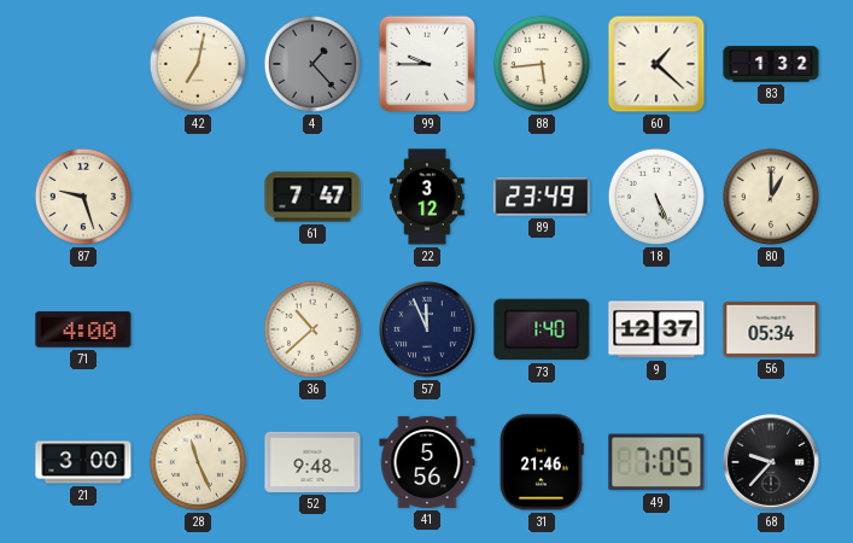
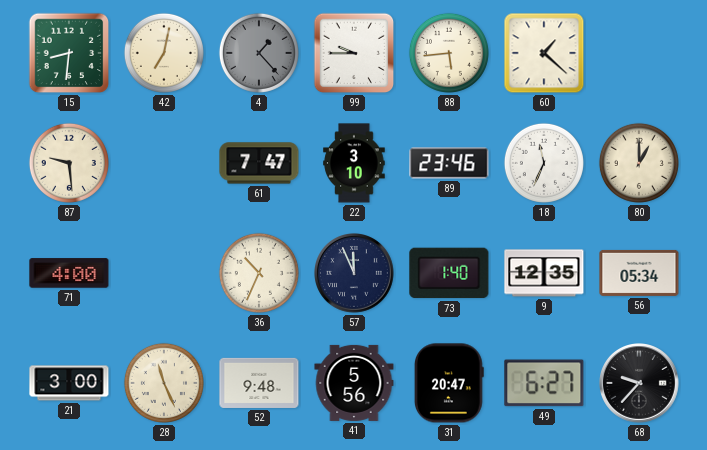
15: none -> 8:31 (69, 53)
83: 1:32 -> none (771, 64)
87: 9:27 -> 9:29 (69, 163)
22: 3:12 -> 3:10 (354, 163)
89: 23:49 -> 23:46 (449, 163)
18: 5:26 -> 11:34 (544, 163)
36: 10:38 -> 10:34 (259, 273)
9: 12:37 -> 12:35 (544, 273)
31: 21:46 -> 20:47 (449, 383)
49: 7:05 -> 6:27 (544, 383)
